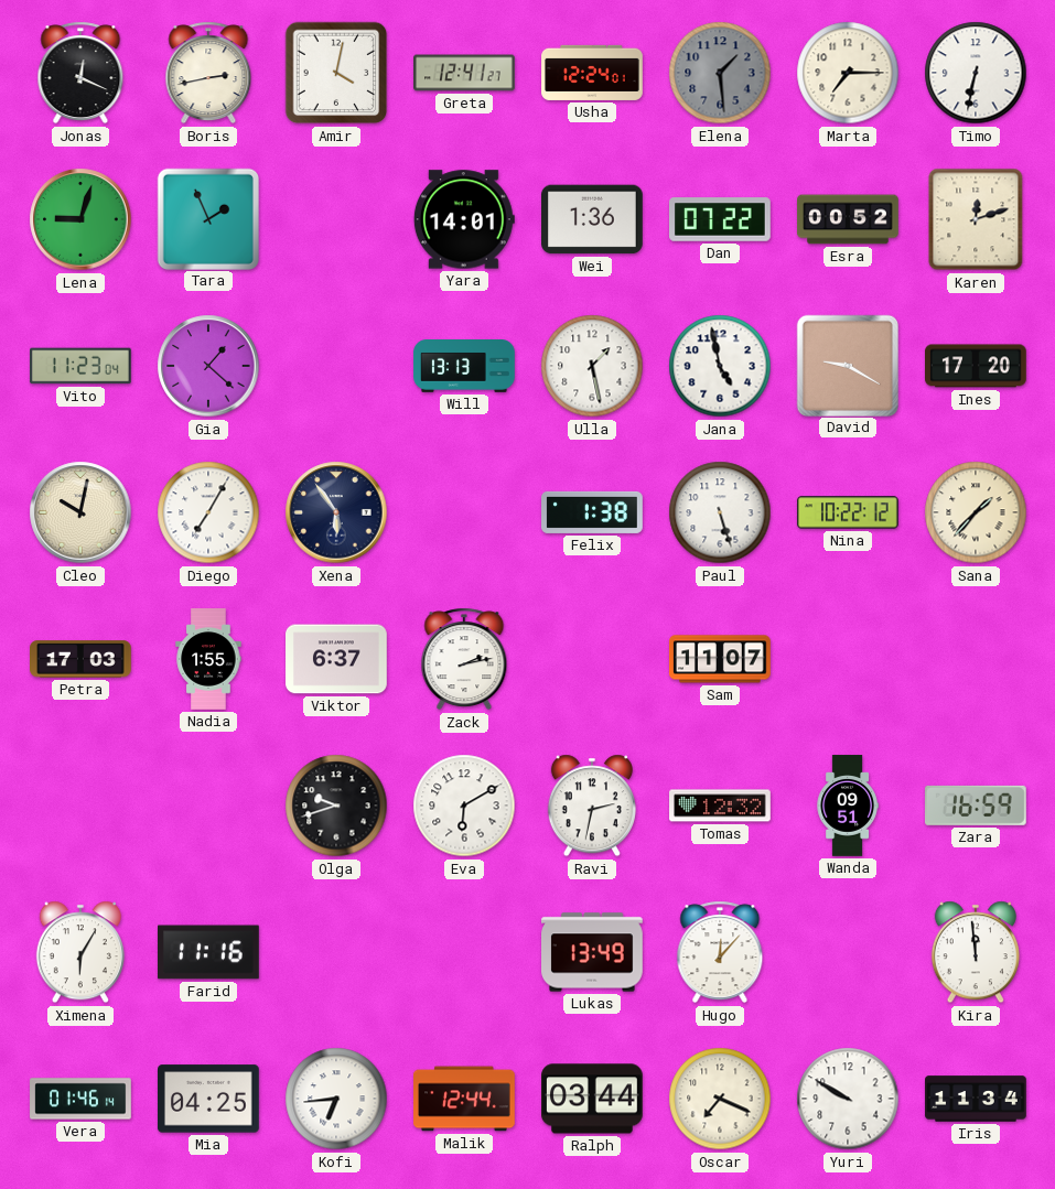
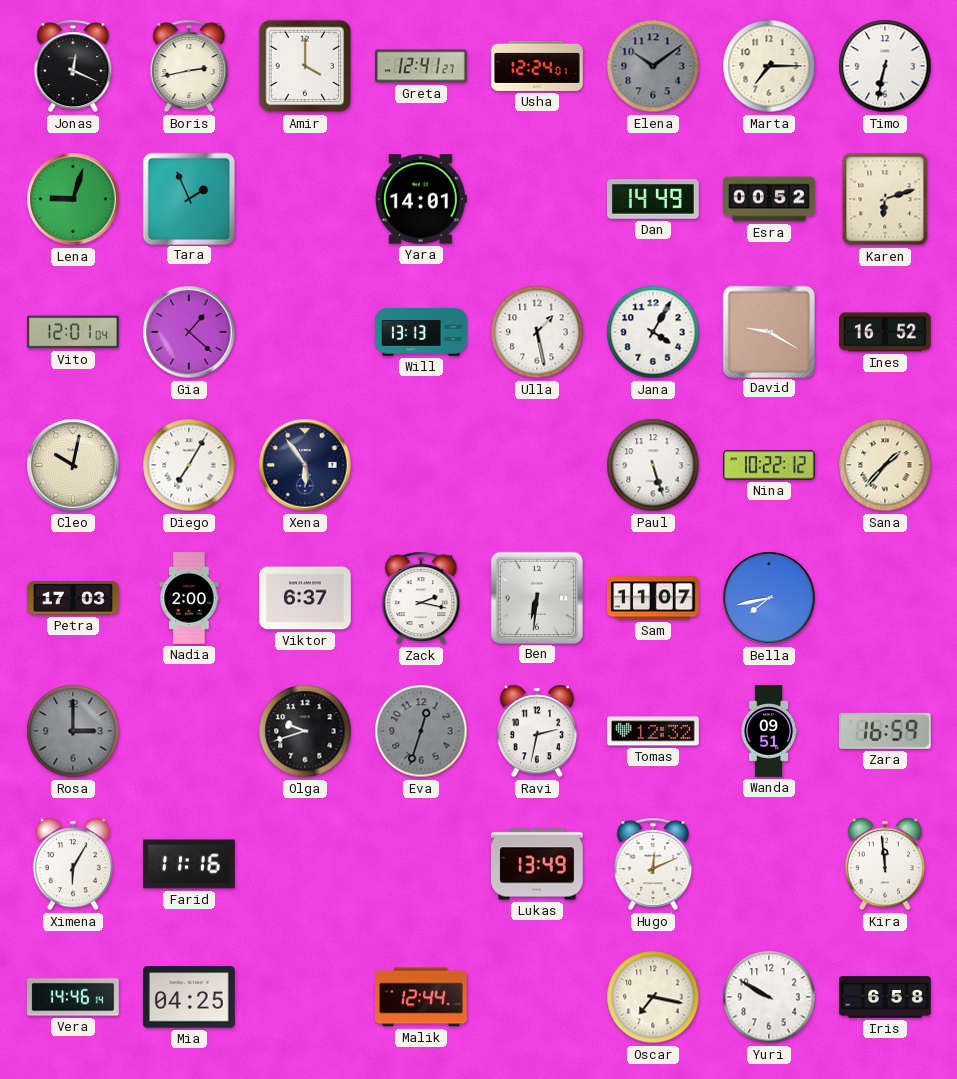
Amir: 4:02 -> 4:00 (305, 66)
Elena: 1:29 -> 10:09 (653, 66)
Wei: 1:36 -> none (593, 219)
Dan: 07:22 -> 14:49 (654, 199)
Karen: 12:12 -> 6:12 (885, 199)
Vito: 11:23 -> 12:01 (74, 332)
Jana: 4:58 -> 4:05 (653, 332)
Ines: 17:20 -> 16:52 (886, 332)
Felix: 1:38 -> none (592, 512)
Nadia: 1:55 -> 2:00 (189, 598)
Zack: 2:13 -> 2:17 (421, 598)
Ben: none -> 6:31 (536, 597)
Bella: none -> 7:43 (769, 598)
Rosa: none -> 3:00 (73, 731)
Eva: 6:10 -> 12:33 (421, 731)
Eva dial: white -> grey (421, 731)
Hugo: 12:07 -> 12:11 (653, 864)
Vera: 01:46 -> 14:46 (73, 997)
Kofi: 6:44 -> none (336, 1099)
Ralph: 03:44 -> none (593, 1099)
Oscar: 7:19 -> 7:17 (653, 997)
Iris: 11:34 -> 6:58 (885, 997)
